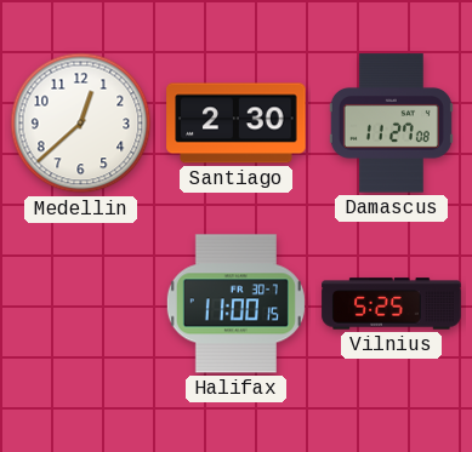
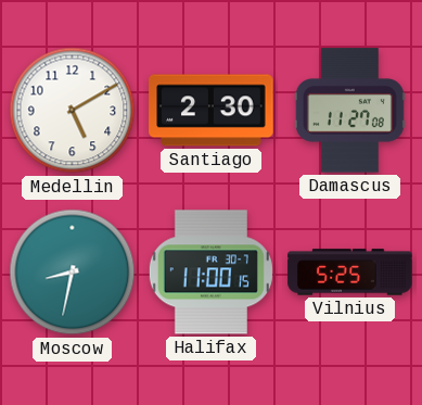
Medellin: 12:38 -> 5:10 (73, 111)
Moscow: none -> 8:32 (73, 273)
